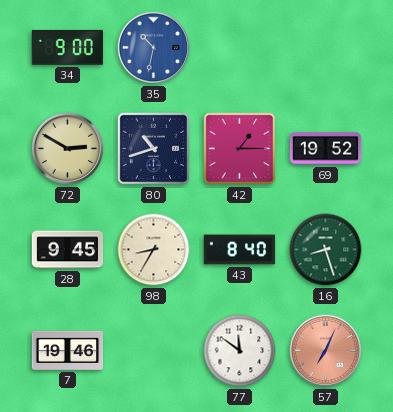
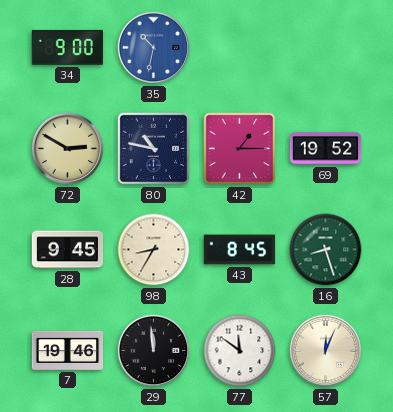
80: 10:42 -> 10:47 (154, 149)
43: 8:40 -> 8:45 (240, 250)
29: none -> 11:59 (154, 351)
57: 7:04 -> 12:04 (326, 351)
57 dial: salmon -> cream (326, 351)
